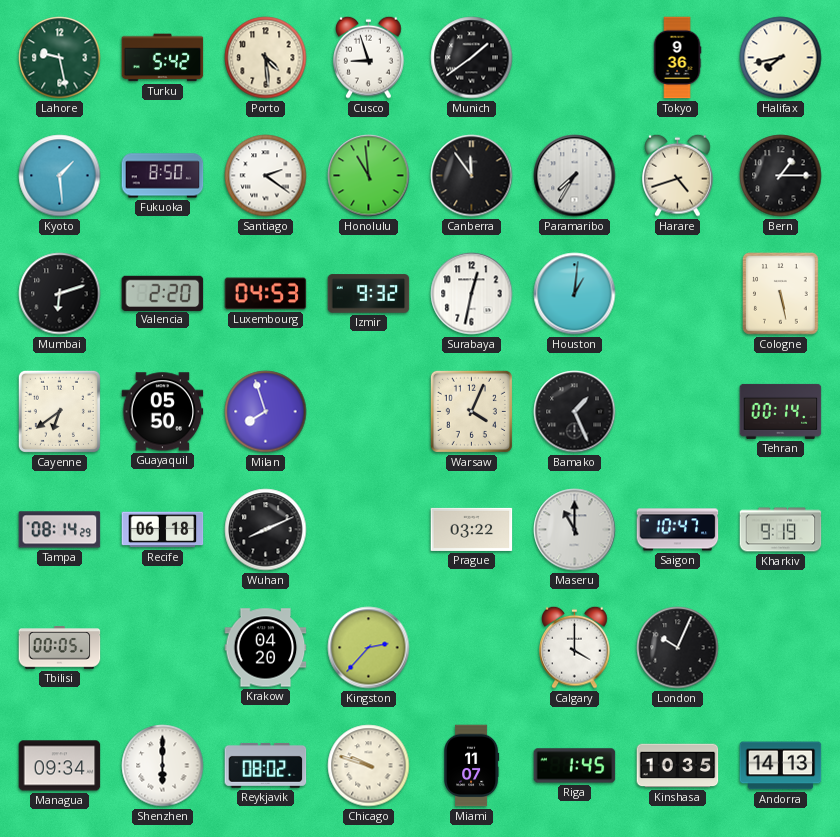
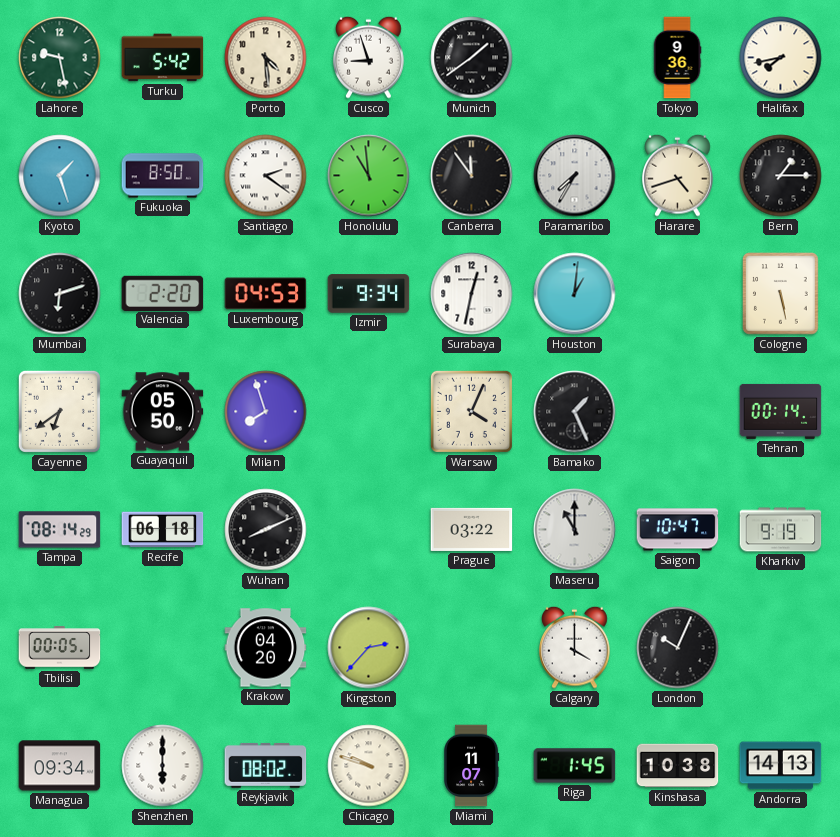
Kyoto: 1:29 -> 1:27 (60, 176)
Izmir: 9:32 -> 9:34 (369, 294)
Kinshasa: 10:35 -> 10:38 (678, 766)
